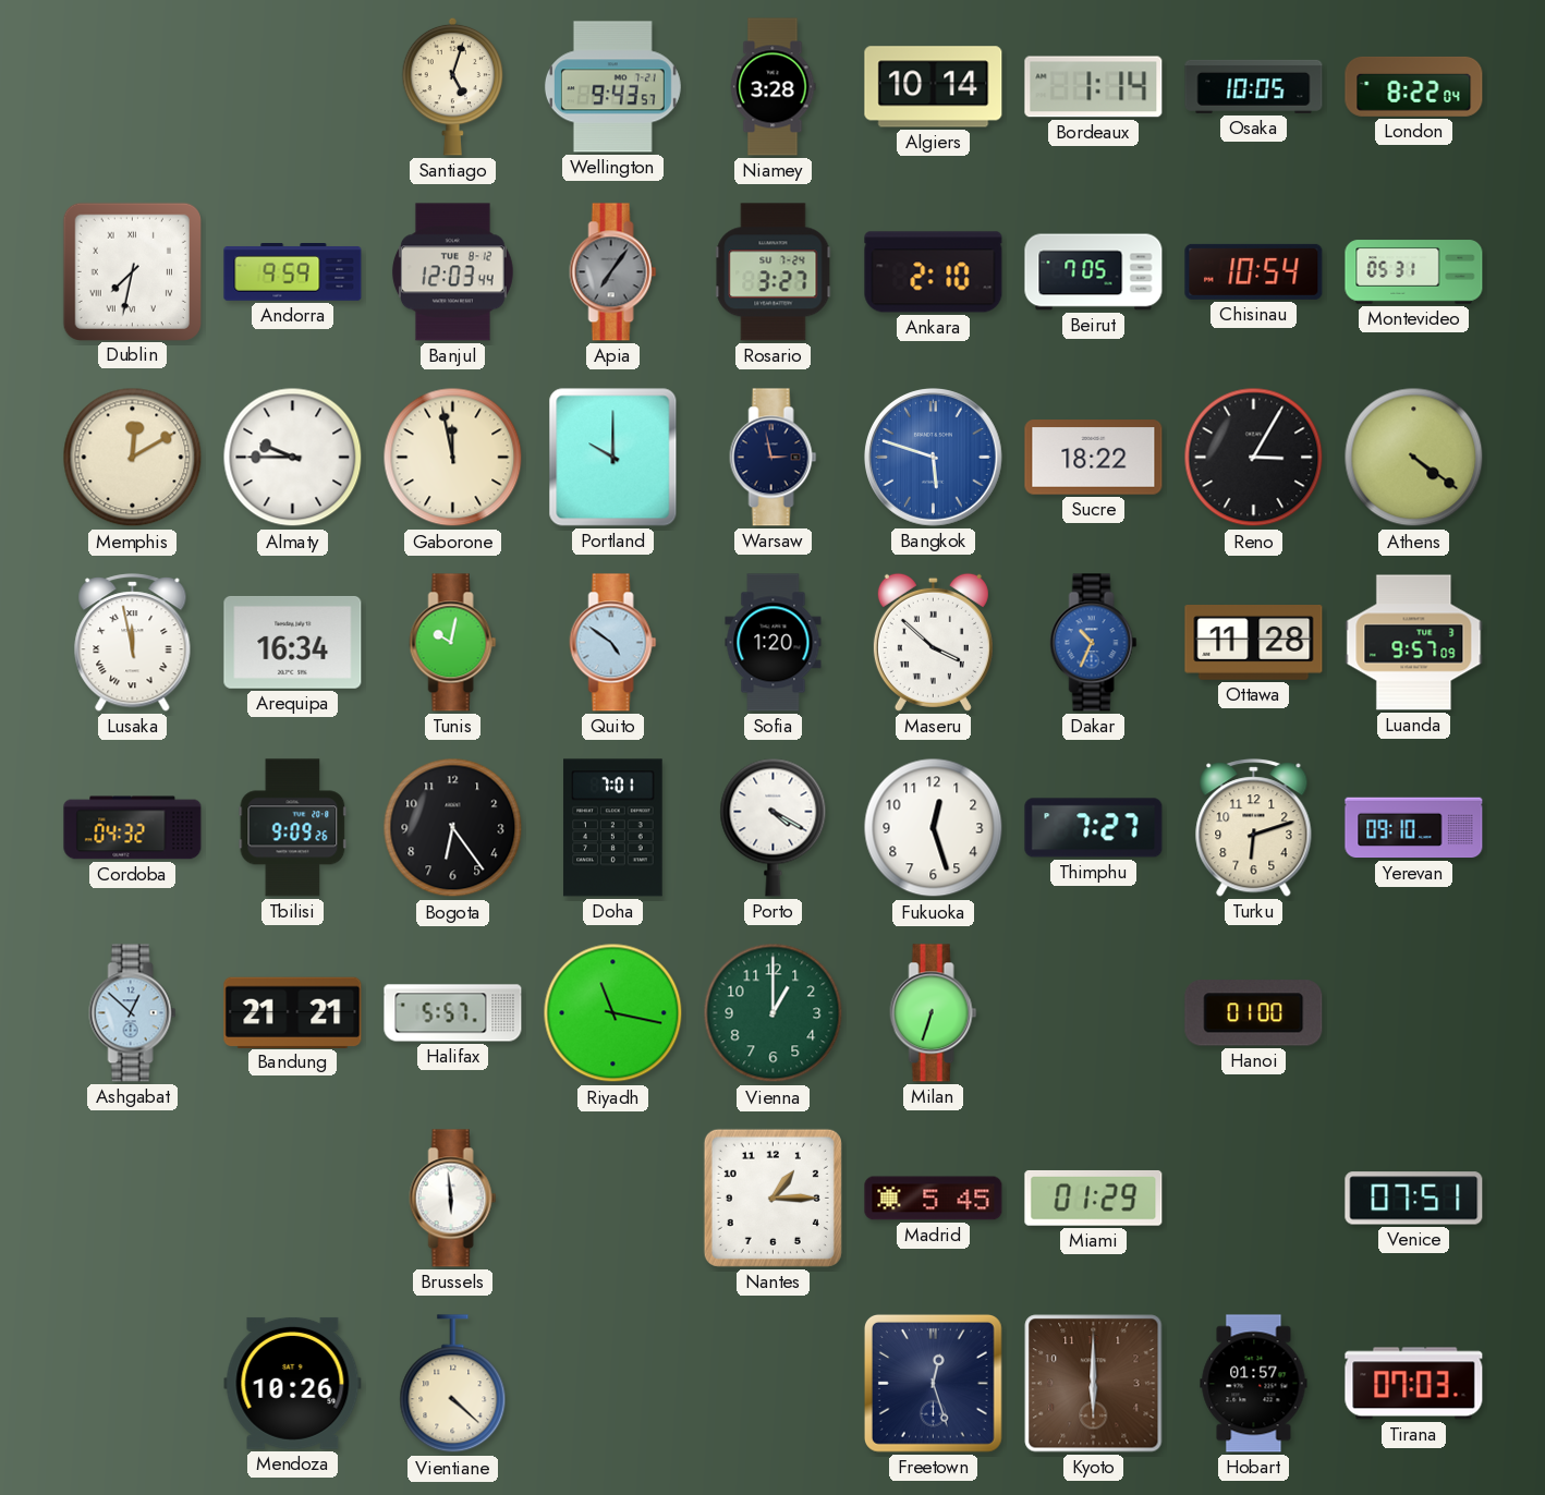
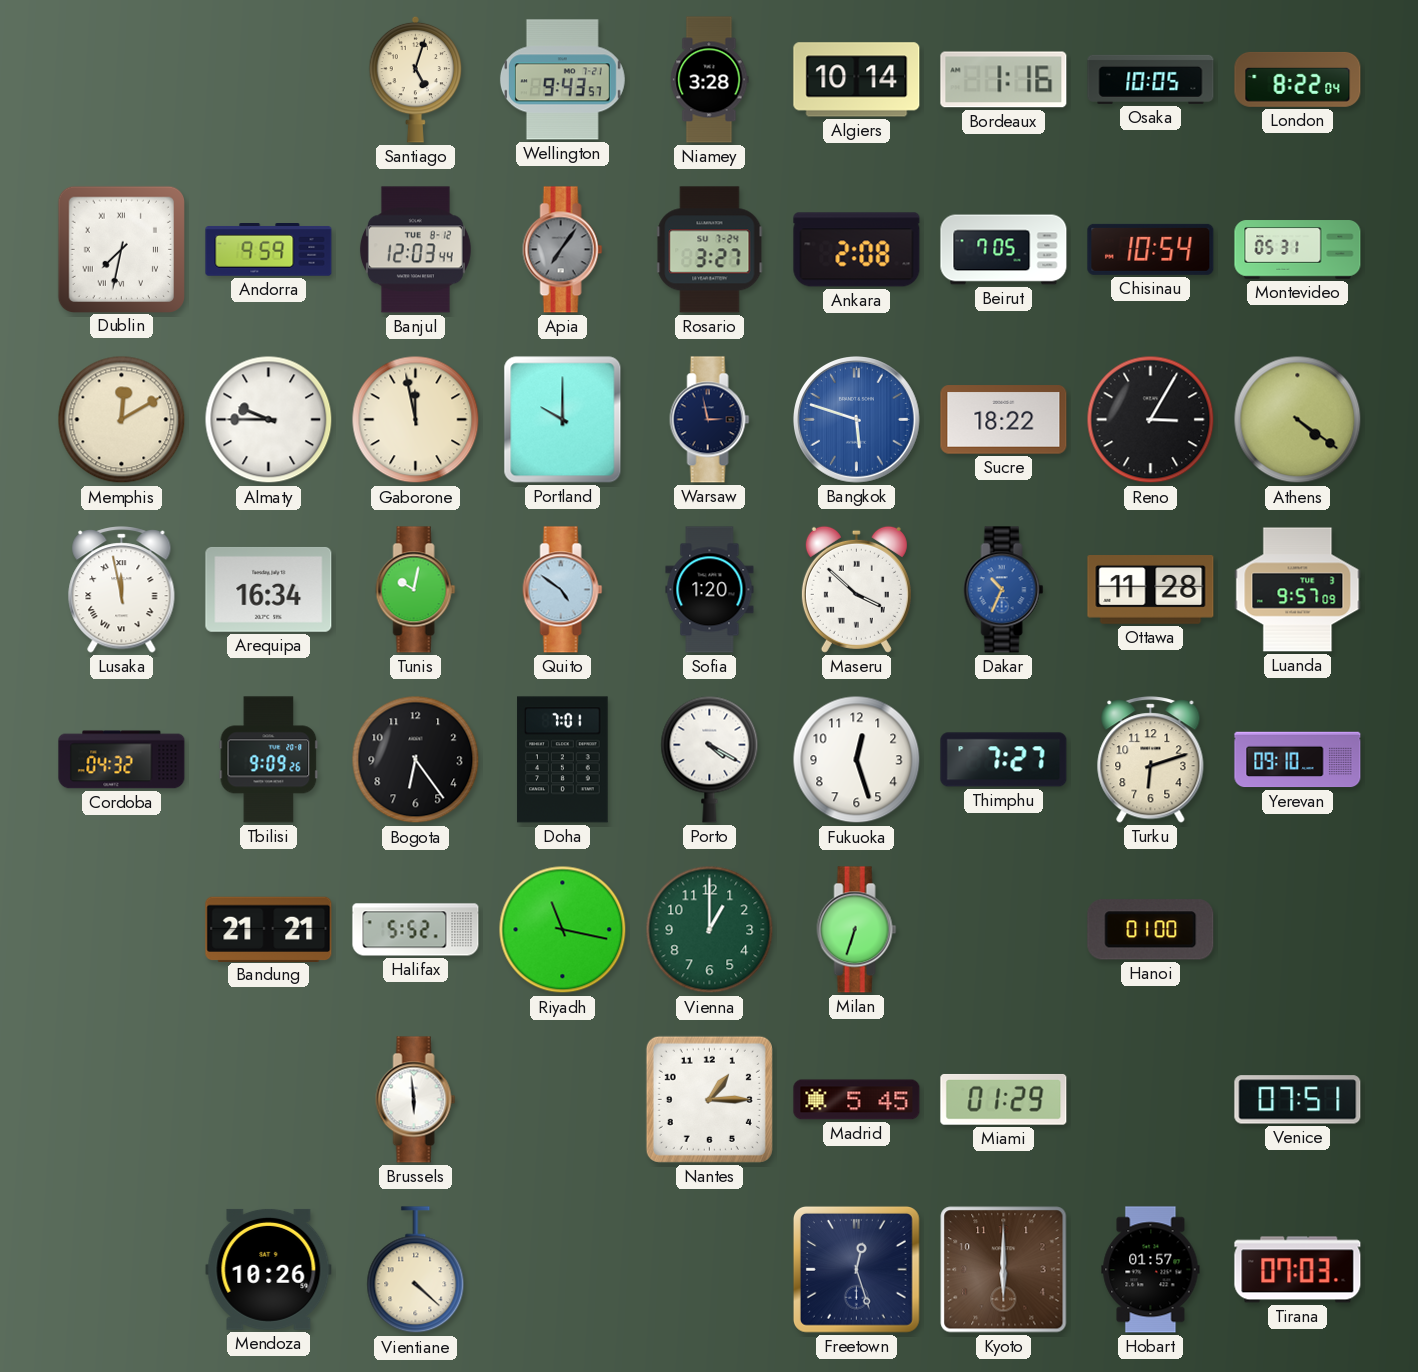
Bordeaux: 1:14 -> 1:16 (1004, 80)
Ankara: 2:10 -> 2:08 (857, 250)
Ashgabat: 12:52 -> none (133, 1013)
Halifax: 5:57 -> 5:52 (416, 930)
